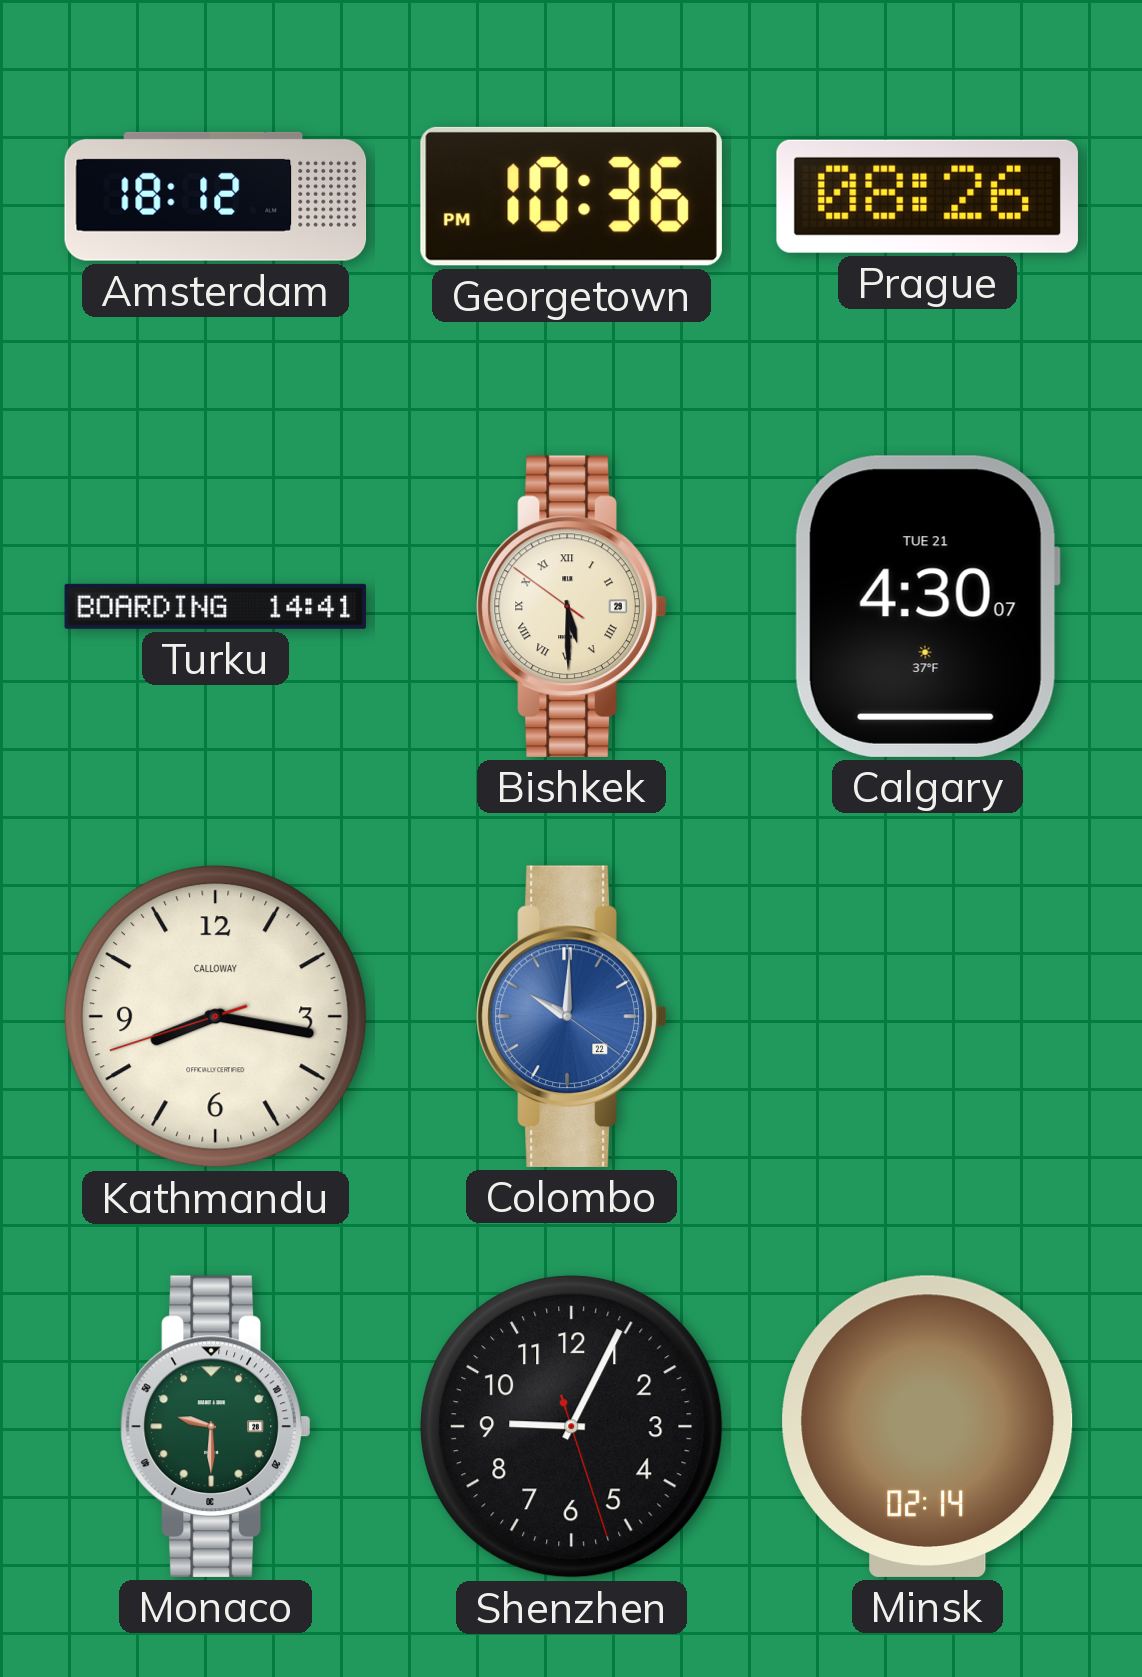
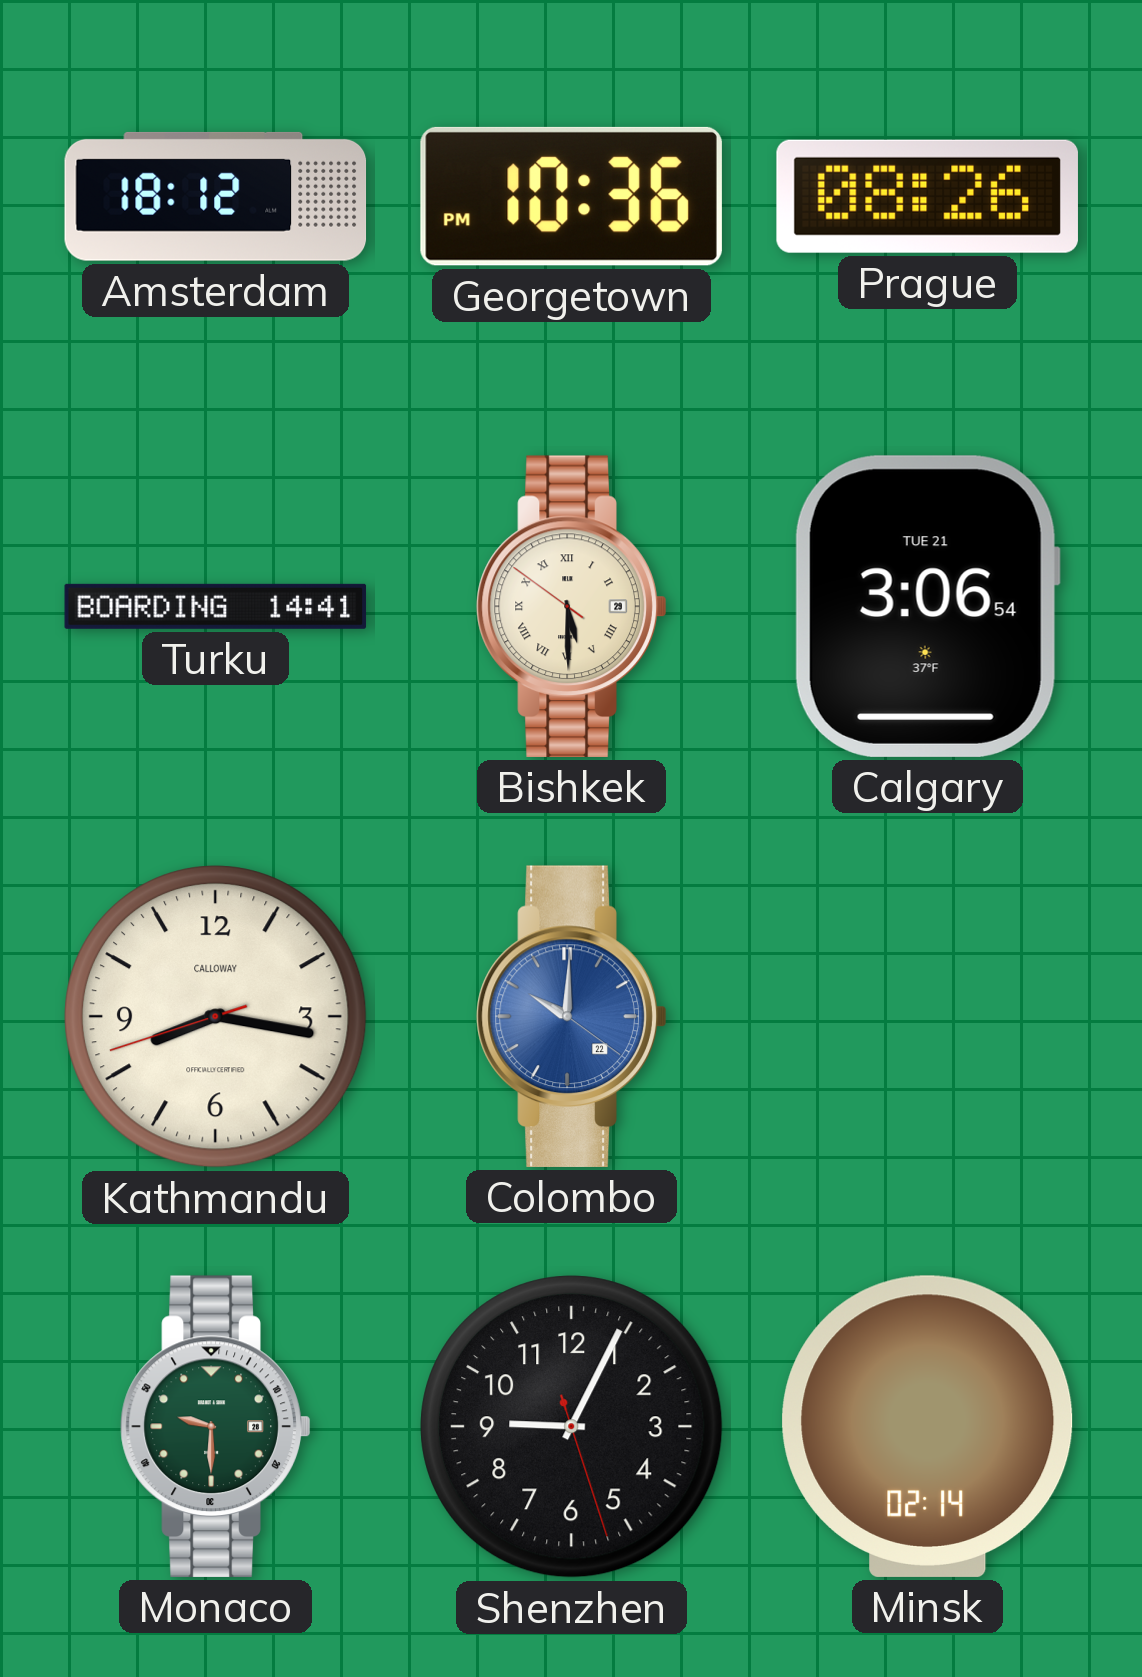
Calgary: 4:30 -> 3:06 (927, 606)
